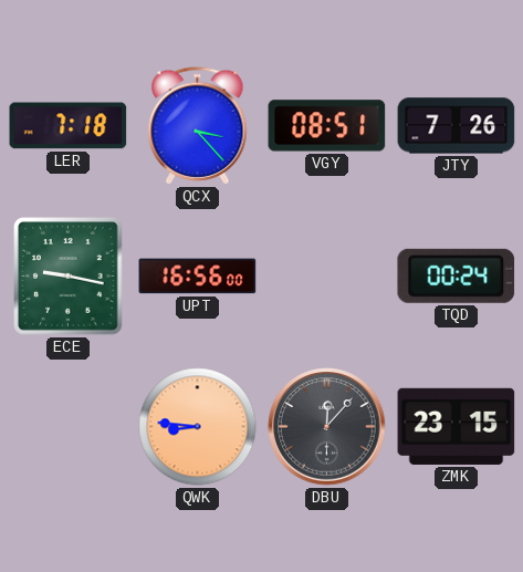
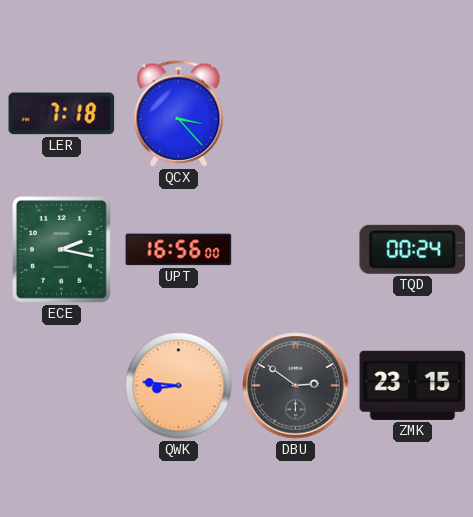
VGY: 08:51 -> none (327, 126)
JTY: 7:26 -> none (457, 126)
ECE: 9:17 -> 2:17 (62, 250)
DBU: 12:07 -> 2:51 (296, 386)
